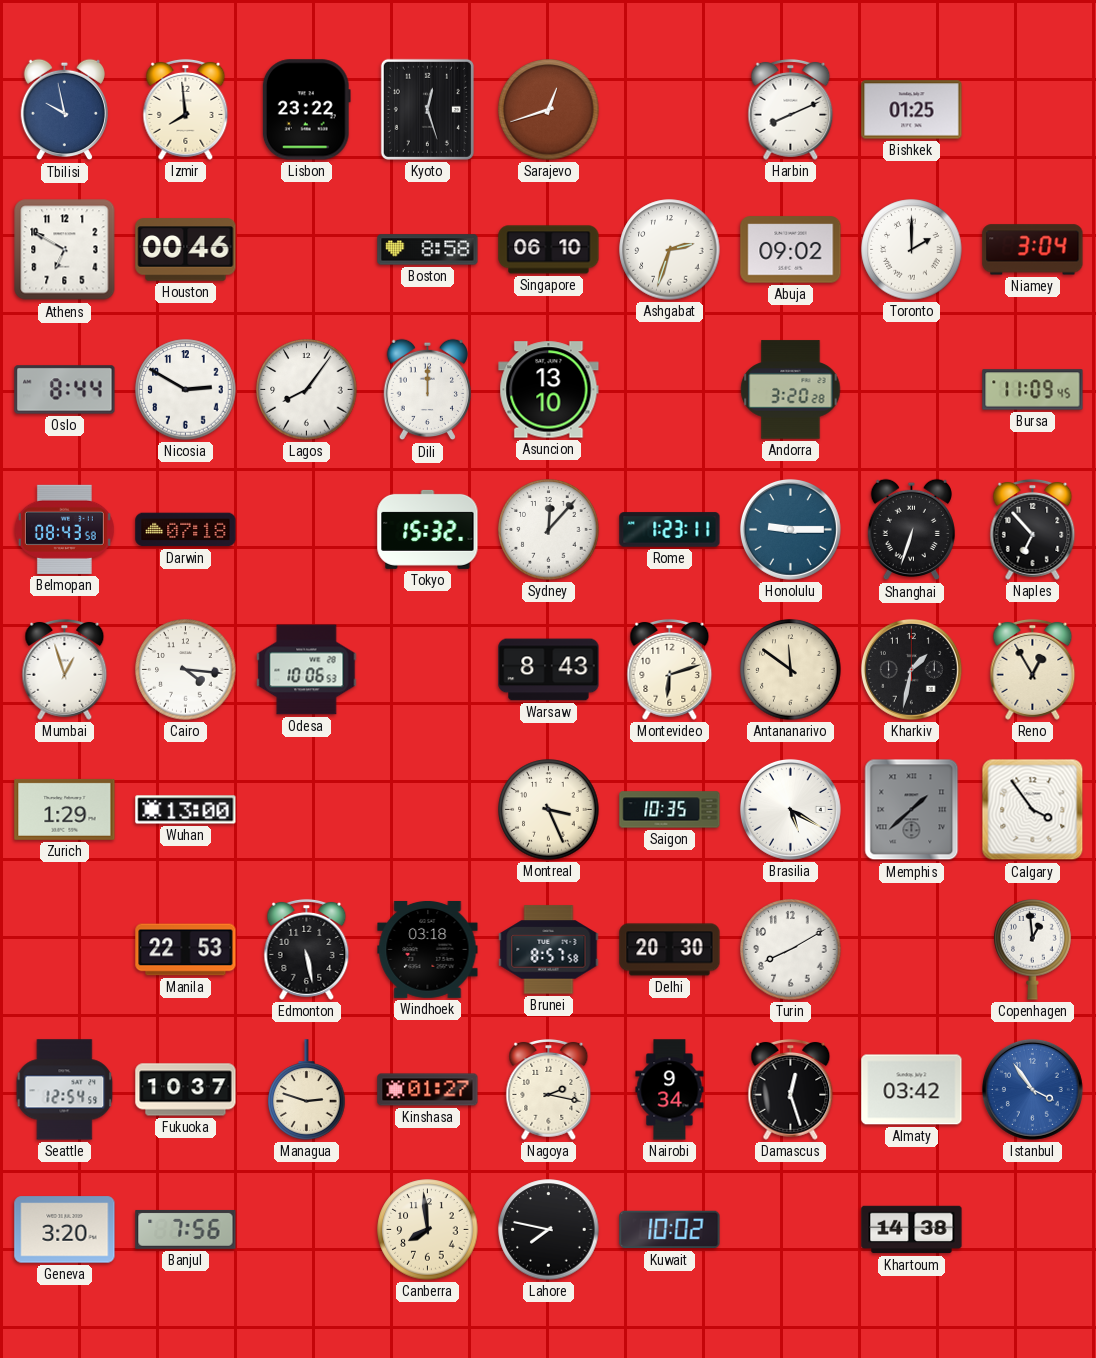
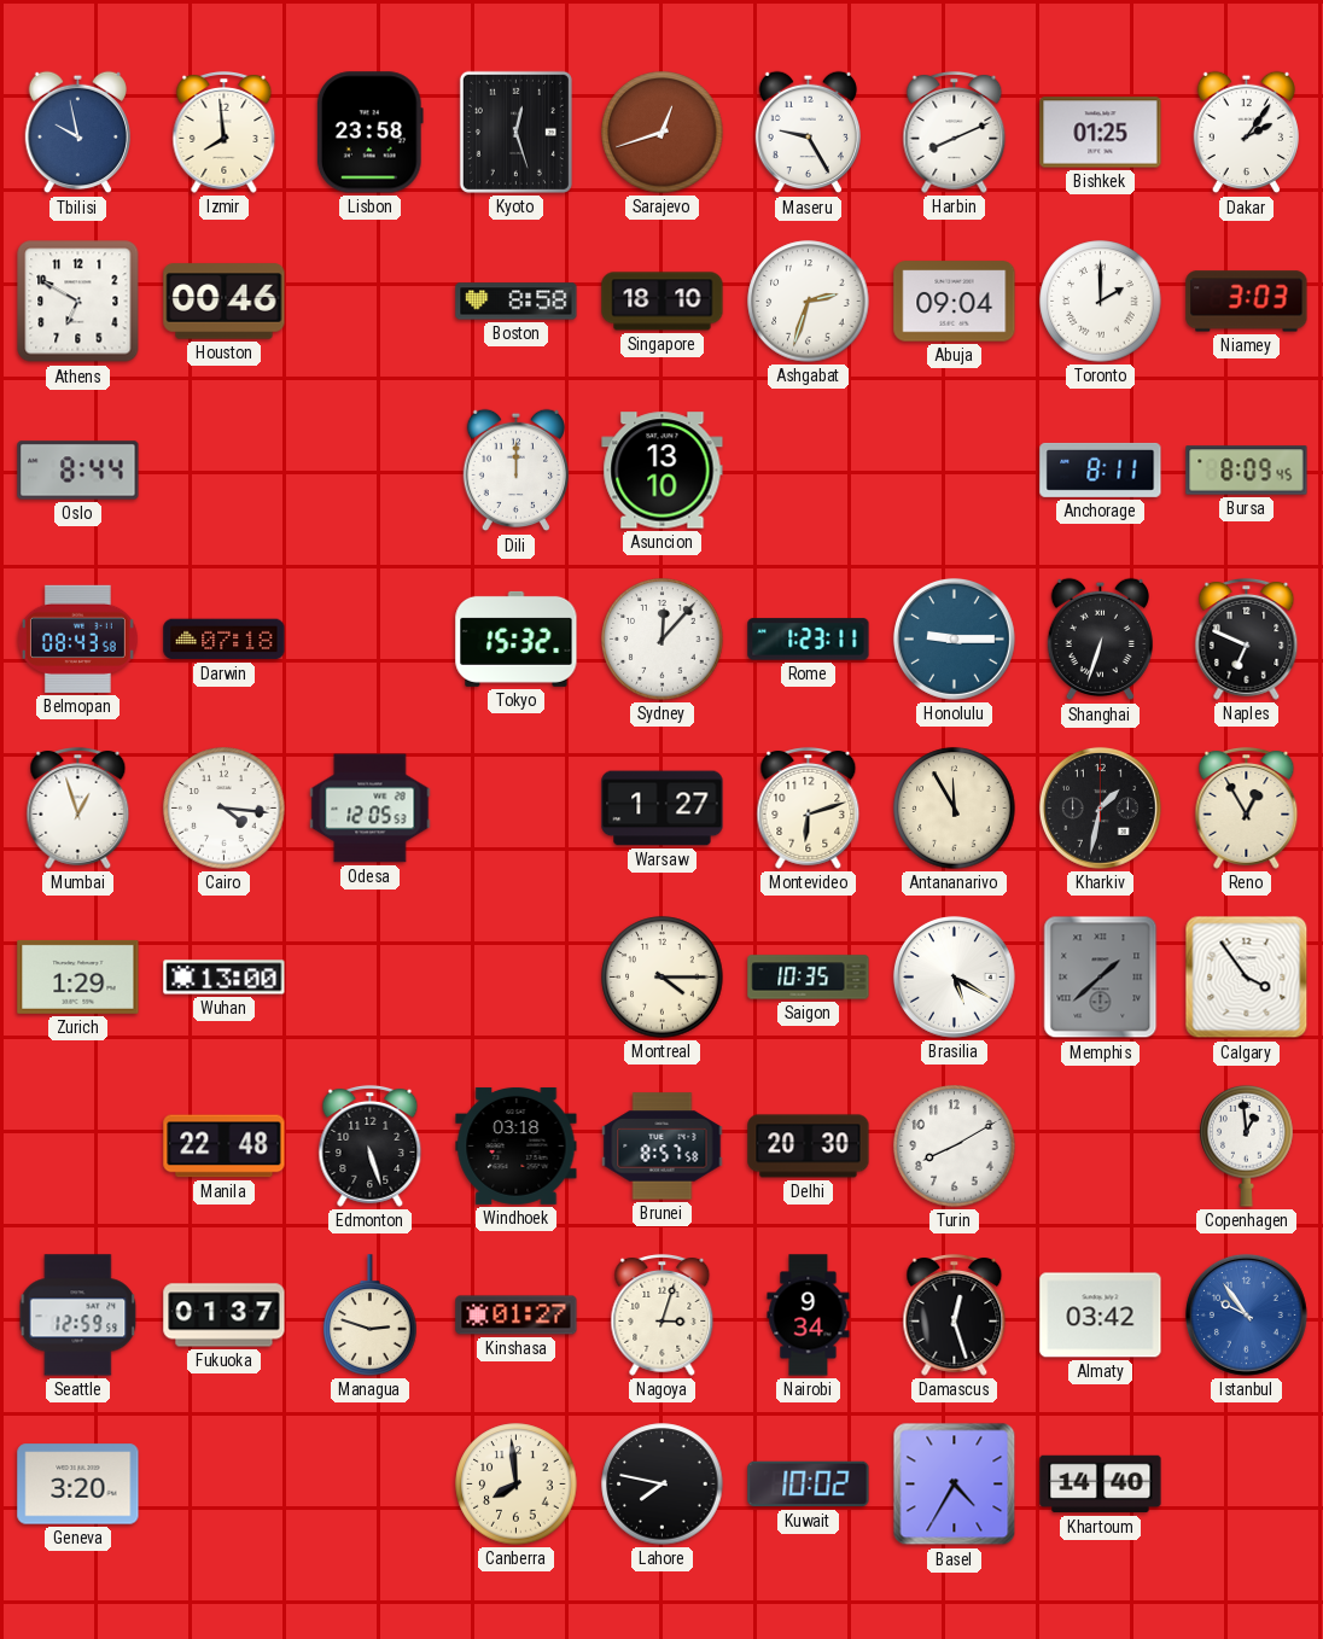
Lisbon: 23:22 -> 23:58 (369, 133)
Maseru: none -> 9:25 (808, 133)
Dakar: none -> 2:06 (1246, 133)
Singapore: 06:10 -> 18:10 (663, 302)
Abuja: 09:02 -> 09:04 (955, 302)
Niamey: 3:04 -> 3:03 (1247, 302)
Nicosia: 2:50 -> none (186, 390)
Lagos: 8:06 -> none (307, 390)
Andorra: 3:20 -> none (791, 390)
Anchorage: none -> 8:11 (1101, 469)
Bursa: 11:09 -> 8:09 (1247, 471)
Naples: 6:53 -> 6:49 (1247, 638)
Odesa: 10:06 -> 12:05 (371, 809)
Warsaw: 8:43 -> 1:27 (663, 809)
Antananarivo: 11:51 -> 11:55 (955, 809)
Montreal: 3:26 -> 4:15 (663, 978)
Manila: 22:53 -> 22:48 (225, 1147)
Edmonton: 5:28 -> 5:27 (371, 1145)
Seattle: 12:54 -> 12:59 (78, 1316)
Fukuoka: 10:37 -> 01:37 (225, 1316)
Nagoya: 2:17 -> 3:03 (663, 1314)
Istanbul: 3:54 -> 9:54 (1246, 1314)
Banjul: 7:56 -> none (186, 1229)
Basel: none -> 4:35 (955, 1485)
Khartoum: 14:38 -> 14:40 (1101, 1485)
